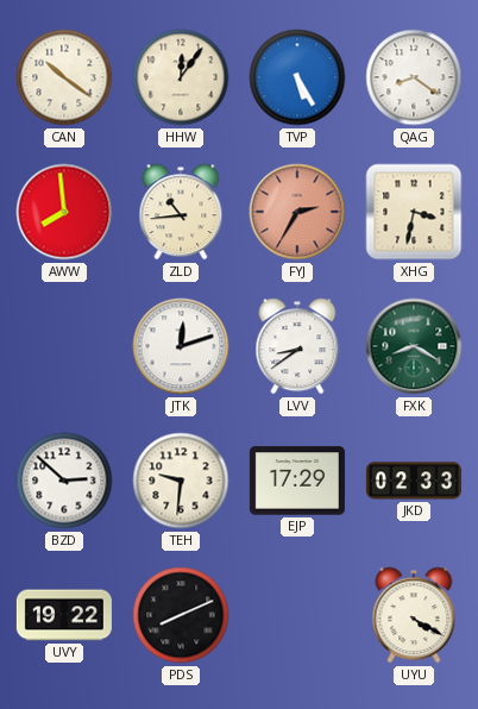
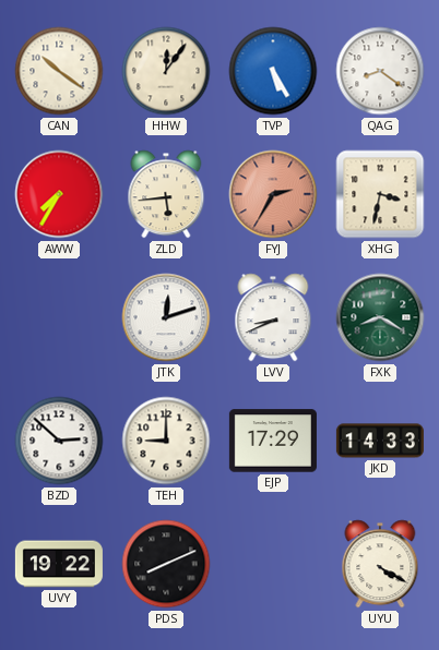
AWW: 7:59 -> 7:35 (59, 194)
ZLD: 10:44 -> 5:44 (166, 194)
LVV: 8:39 -> 8:41 (273, 317)
TEH: 9:31 -> 9:00 (166, 441)
JKD: 02:33 -> 14:33 (380, 441)
